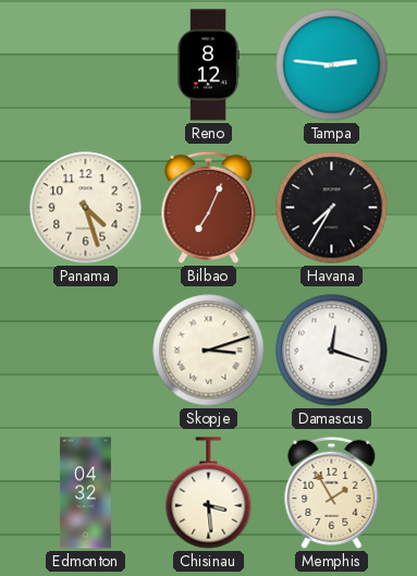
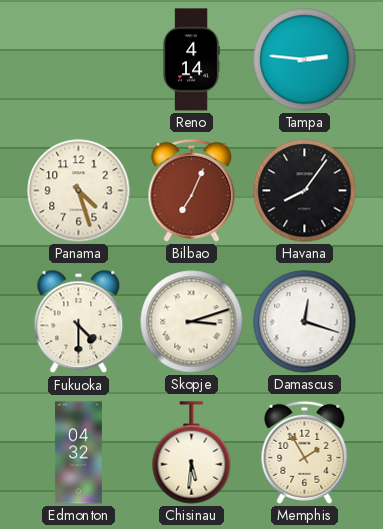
Reno: 8:12 -> 4:14 (191, 60)
Havana: 7:35 -> 8:06 (305, 191)
Fukuoka: none -> 4:30 (79, 322)
Chisinau: 3:29 -> 5:31 (192, 453)
